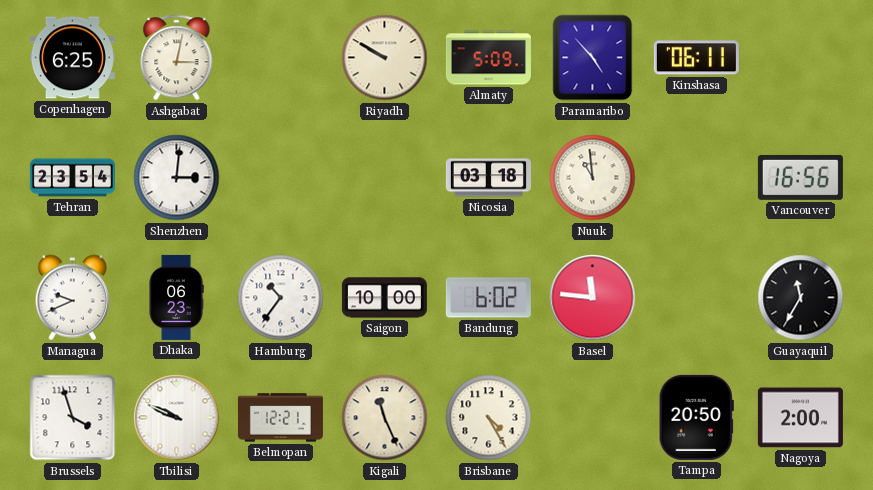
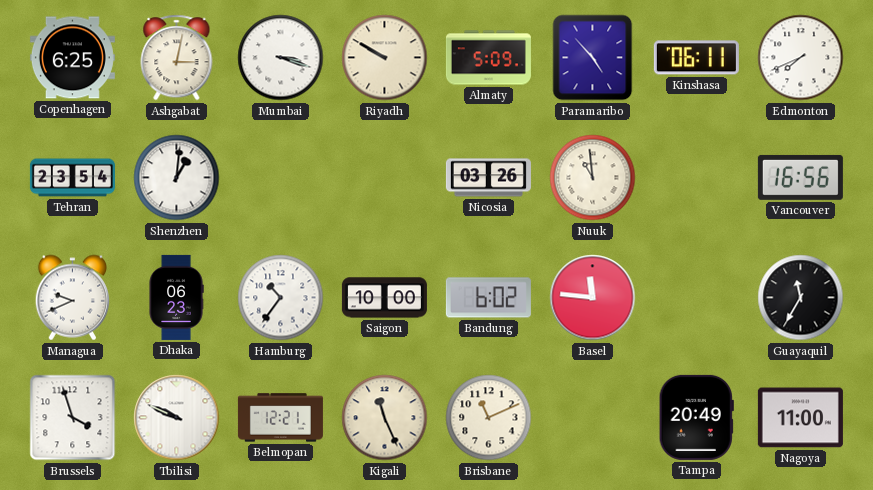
Mumbai: none -> 3:18 (281, 58)
Edmonton: none -> 7:41 (801, 58)
Shenzhen: 3:01 -> 1:01 (177, 178)
Nicosia: 03:18 -> 03:26 (488, 178)
Brisbane: 4:25 -> 11:11 (489, 418)
Tampa: 20:50 -> 20:49 (696, 417)
Nagoya: 2:00 -> 11:00 (800, 418)
